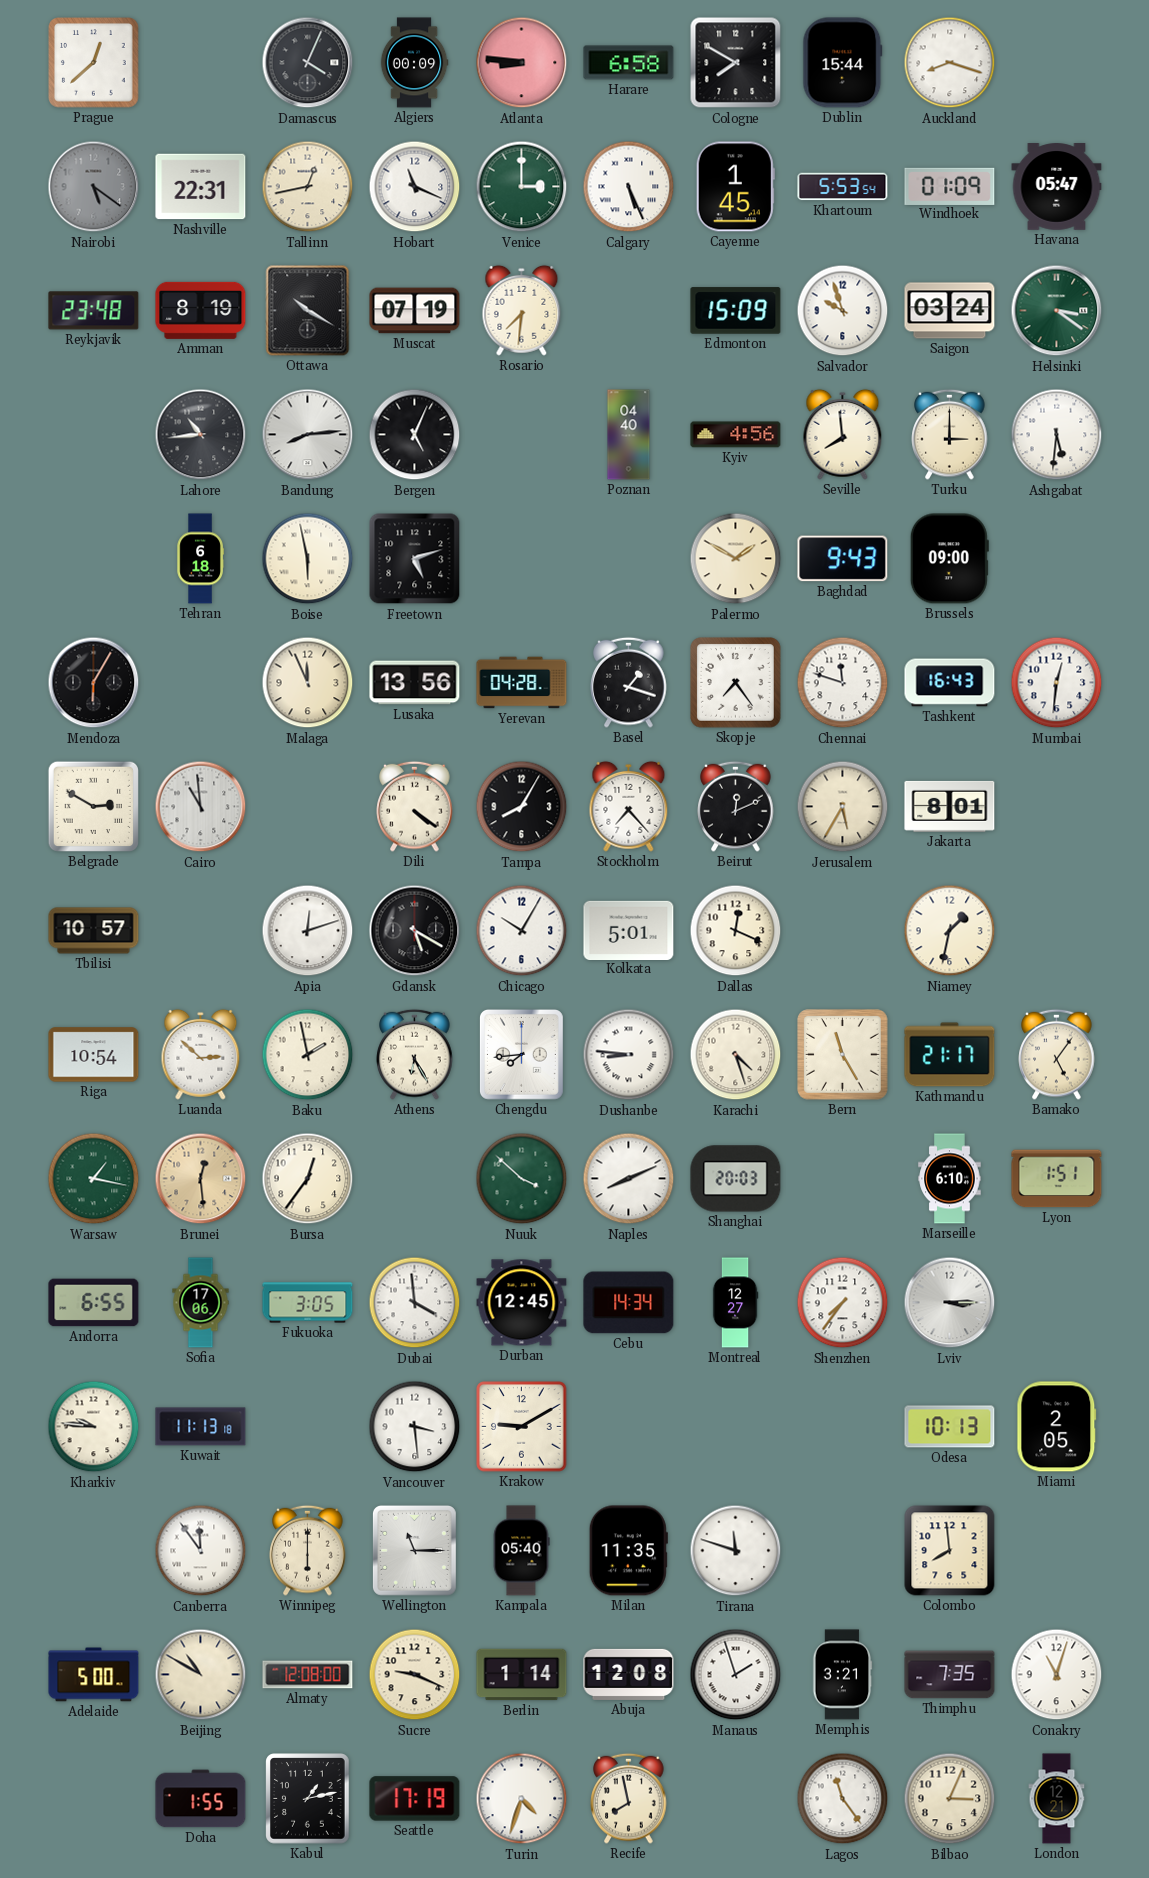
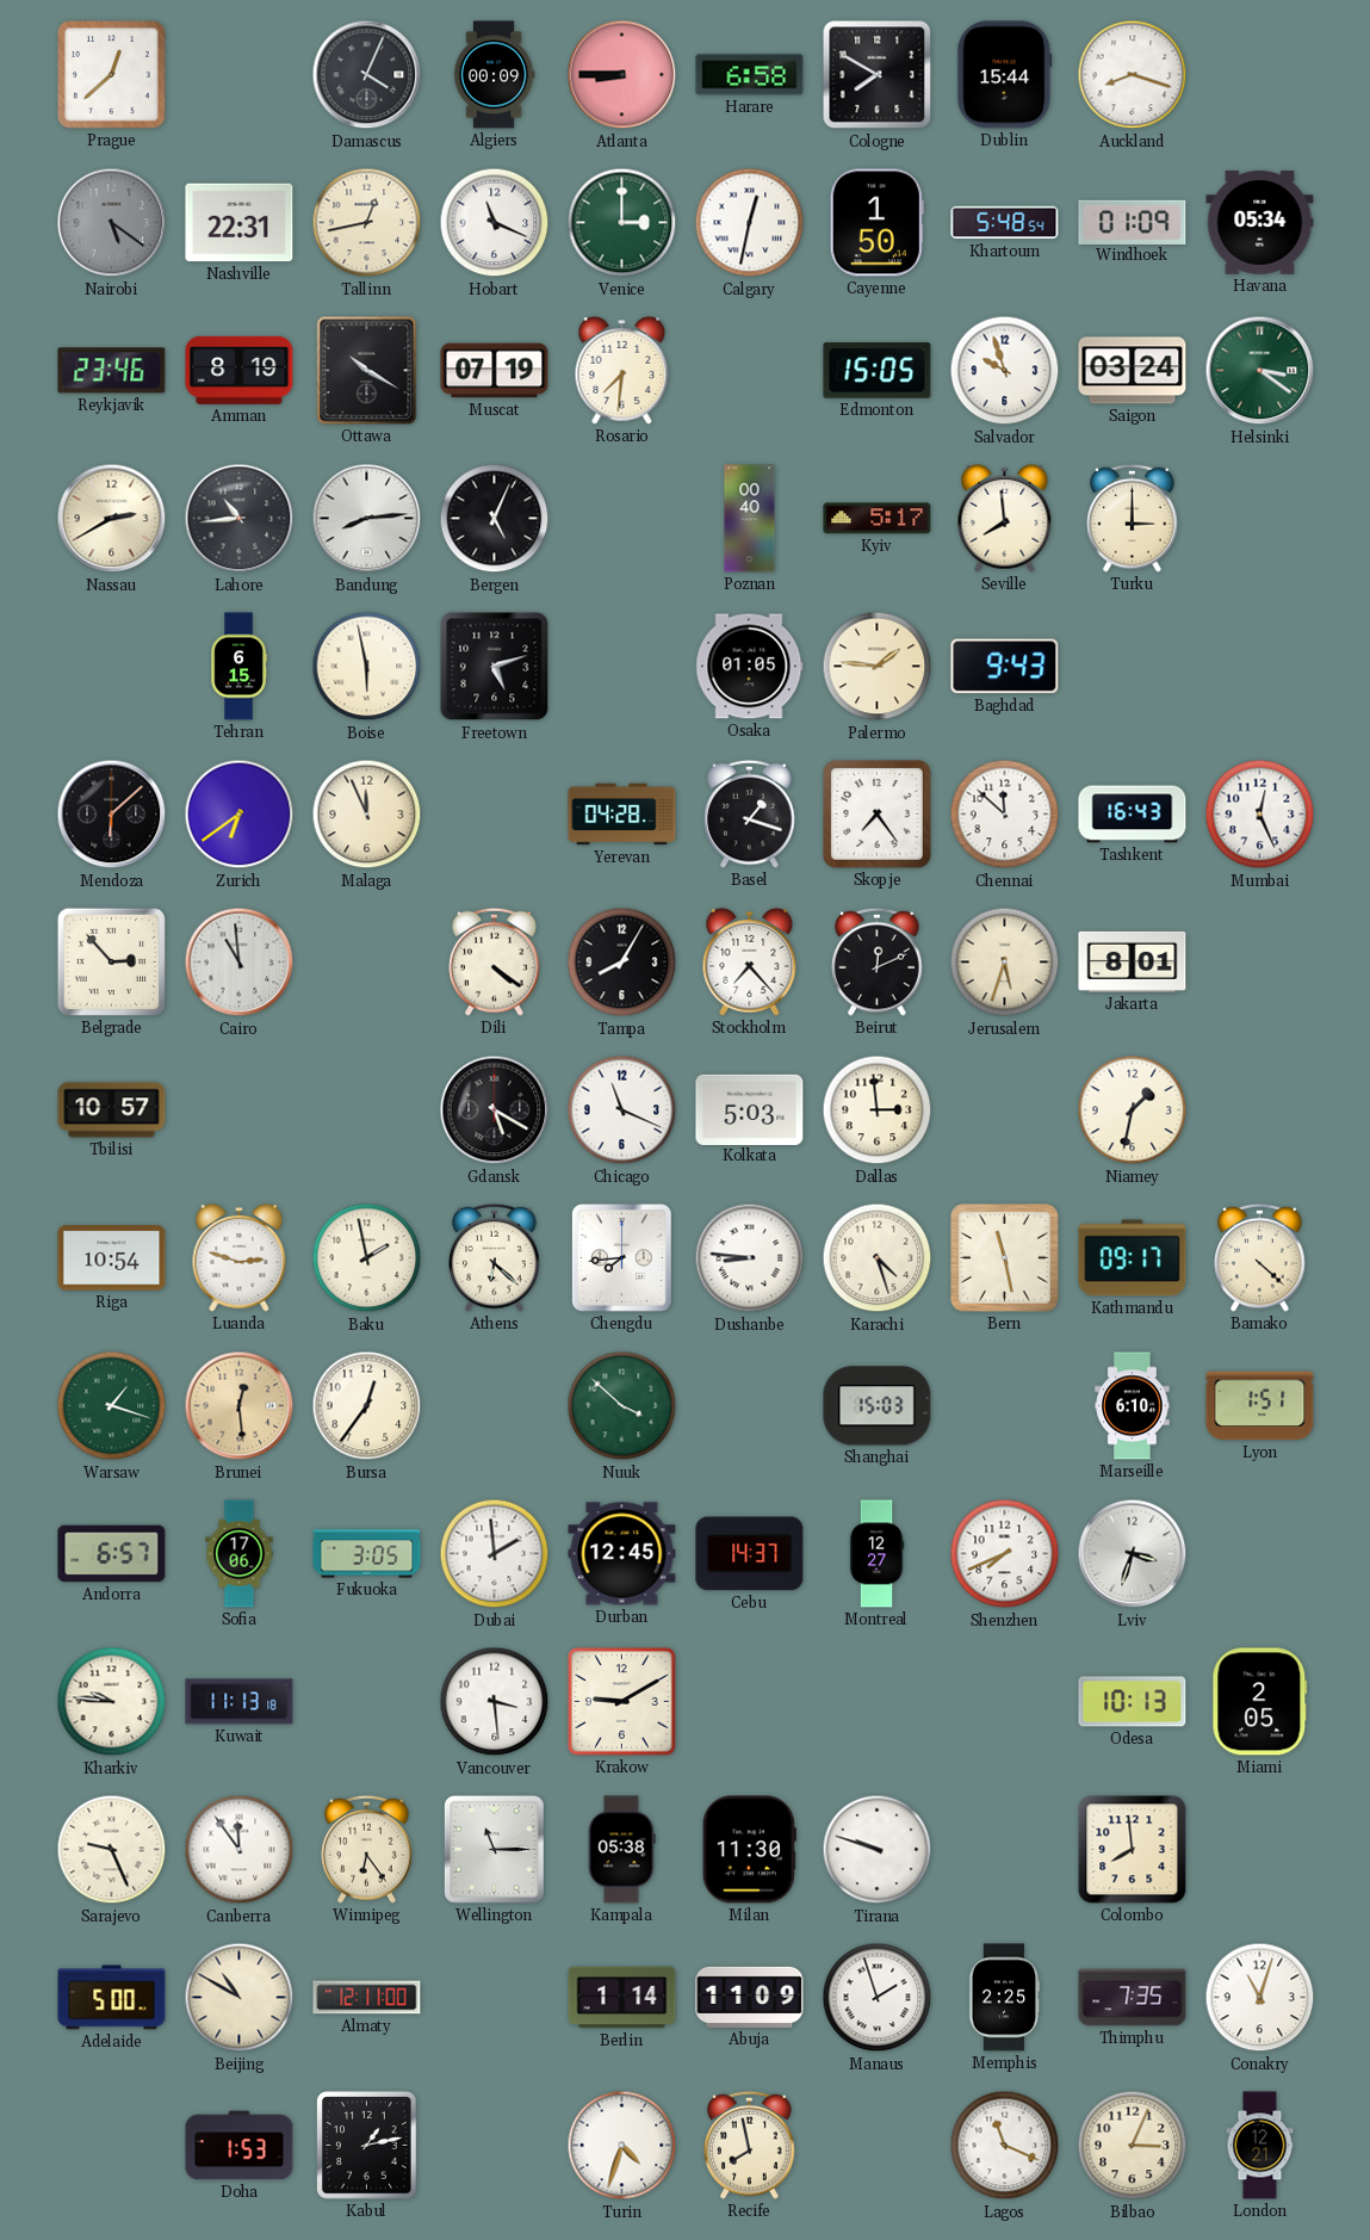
Atlanta: 8:46 -> 8:45 (622, 75)
Calgary: 5:26 -> 12:32 (750, 223)
Cayenne: 1:45 -> 1:50 (876, 223)
Khartoum: 5:53 -> 5:48 (1005, 223)
Havana: 05:47 -> 05:34 (1260, 223)
Reykjavik: 23:48 -> 23:46 (112, 371)
Edmonton: 15:09 -> 15:05 (878, 371)
Nassau: none -> 2:40 (112, 519)
Poznan: 04:40 -> 00:40 (750, 519)
Kyiv: 4:56 -> 5:17 (878, 519)
Ashgabat: 5:31 -> none (1057, 435)
Tehran: 6:18 -> 6:15 (238, 667)
Osaka: none -> 01:05 (749, 667)
Palermo: 1:50 -> 1:46 (878, 667)
Brussels: 09:00 -> none (949, 559)
Mendoza: 6:05 -> 6:08 (112, 815)
Zurich: none -> 6:39 (240, 815)
Lusaka: 13:56 -> none (415, 683)
Chennai: 11:48 -> 11:52 (1005, 815)
Mumbai: 12:31 -> 12:26 (1260, 815)
Belgrade: 2:50 -> 2:53 (111, 961)
Jerusalem: 5:35 -> 5:33 (1005, 963)
Apia: 12:12 -> none (308, 931)
Chicago: 10:05 -> 11:19 (622, 1110)
Kolkata: 5:01 -> 5:03 (750, 1109)
Dallas: 12:19 -> 2:59 (878, 1110)
Luanda: 2:52 -> 2:48 (240, 1257)
Athens: 6:25 -> 6:22 (495, 1257)
Bern: 11:25 -> 11:28 (1005, 1258)
Kathmandu: 21:17 -> 09:17 (1133, 1258)
Bamako: 5:06 -> 4:22 (1260, 1257)
Warsaw: 1:17 -> 1:18 (112, 1406)
Naples: 8:11 -> none (629, 1179)
Shanghai: 20:03 -> 15:03 (878, 1406)
Andorra: 6:55 -> 6:57 (112, 1554)
Dubai: 3:59 -> 1:59 (495, 1554)
Cebu: 14:34 -> 14:37 (750, 1554)
Shenzhen: 7:36 -> 7:41 (1005, 1554)
Lviv: 3:15 -> 3:33 (1133, 1554)
Sarajevo: none -> 9:26 (112, 1850)
Winnipeg: 6:00 -> 6:24 (367, 1849)
Kampala: 05:40 -> 05:38 (621, 1850)
Milan: 11:35 -> 11:30 (749, 1850)
Tirana: 11:48 -> 9:48 (878, 1850)
Almaty: 12:08 -> 12:11 (367, 1998)
Sucre: 9:19 -> none (415, 1675)
Abuja: 12:08 -> 11:09 (750, 1997)
Memphis: 3:21 -> 2:25 (1004, 1998)
Doha: 1:55 -> 1:53 (240, 2146)
Seattle: 17:19 -> none (415, 1799)
Lagos: 11:24 -> 11:19 (1005, 2146)
